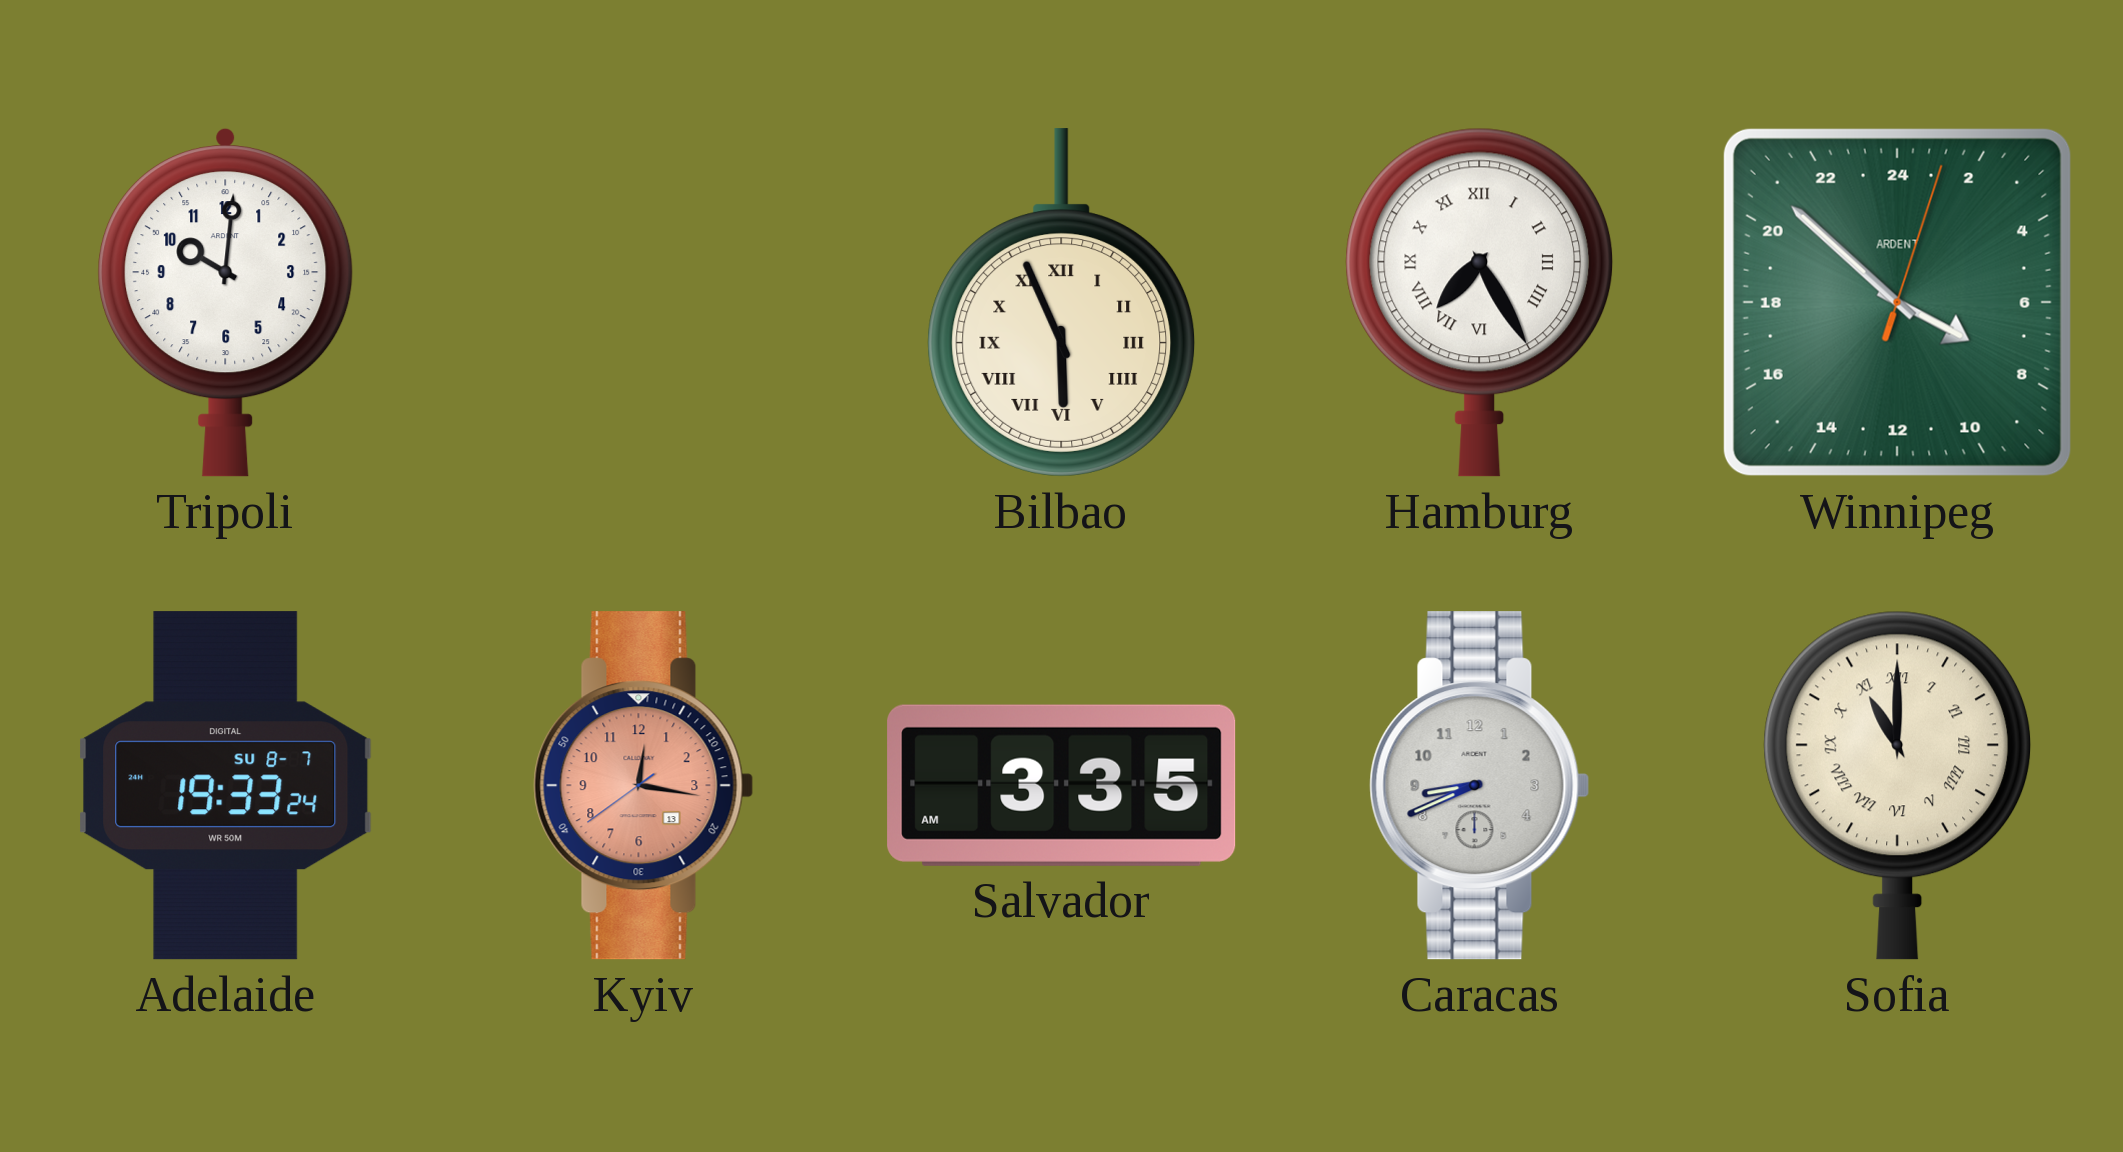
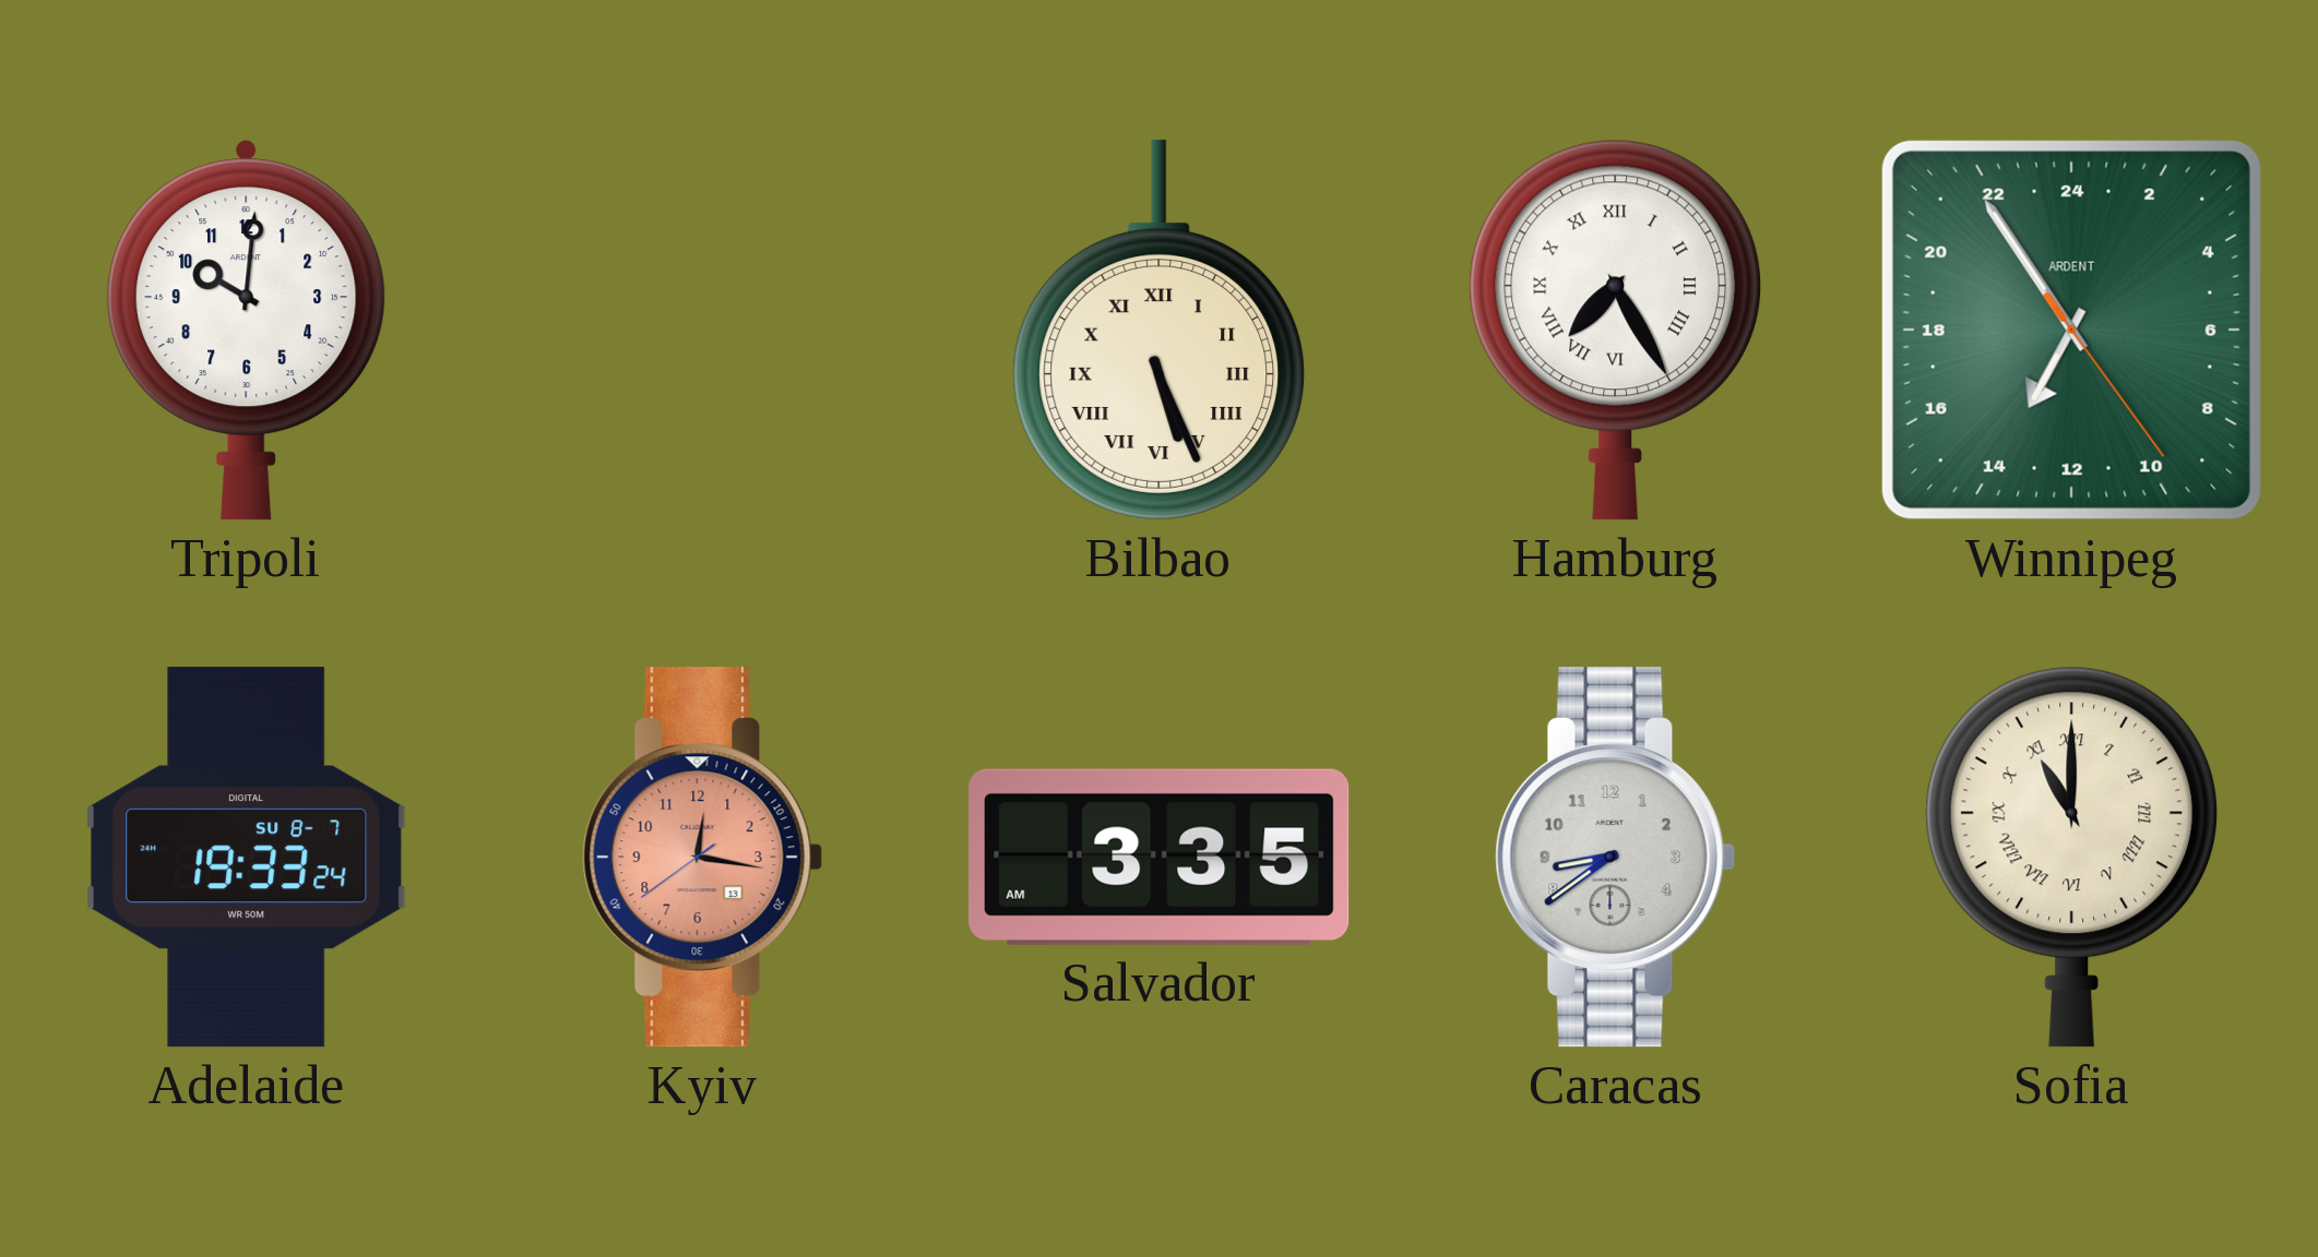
Bilbao: 5:56 -> 5:26 (1160, 331)
Winnipeg: 7:52 -> 13:54 (2071, 330)
Caracas: 8:41 -> 8:39 (1616, 858)
